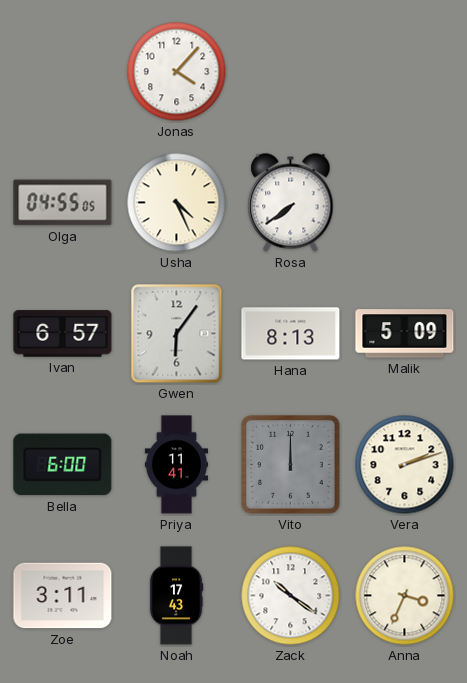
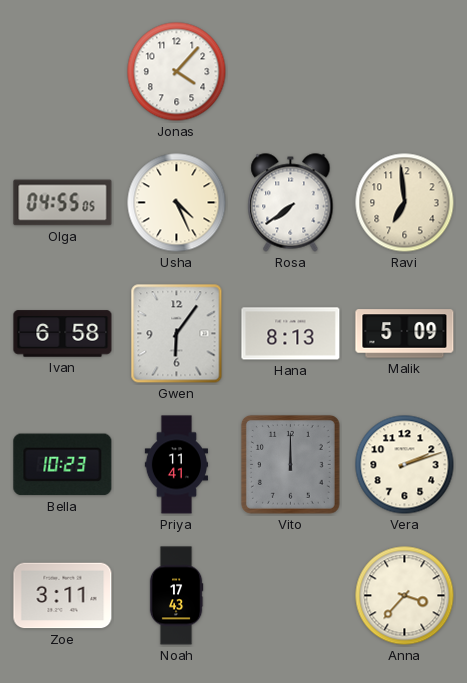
Ravi: none -> 6:59 (405, 203)
Ivan: 6:57 -> 6:58 (63, 334)
Bella: 6:00 -> 10:23 (63, 465)
Zack: 10:21 -> none (291, 596)
Anna: 3:34 -> 3:37 (405, 596)
